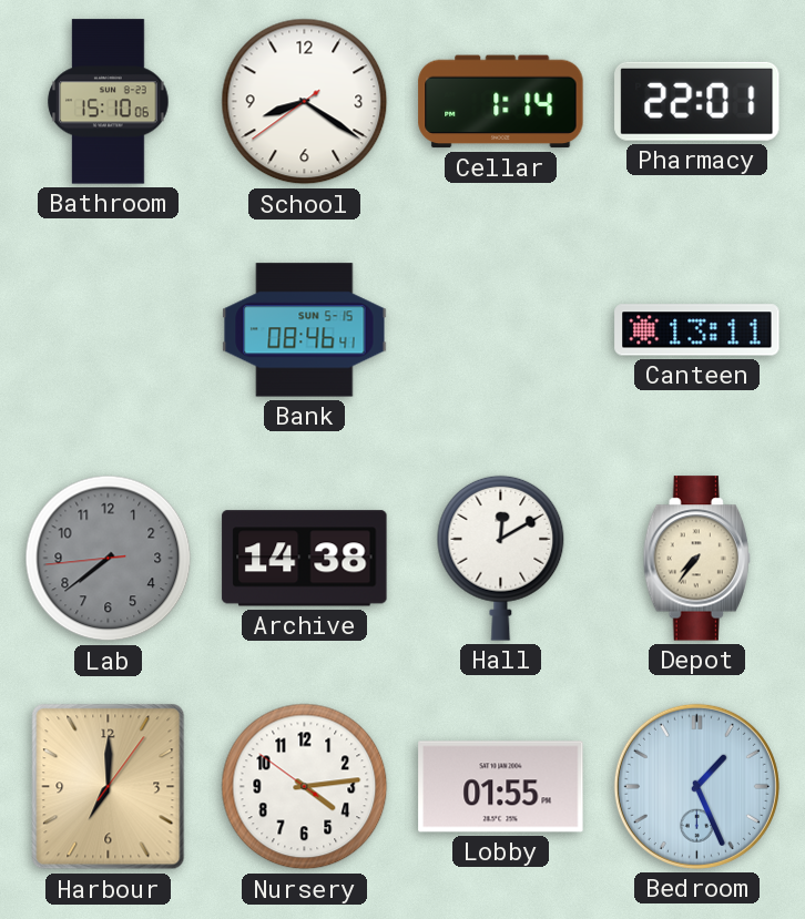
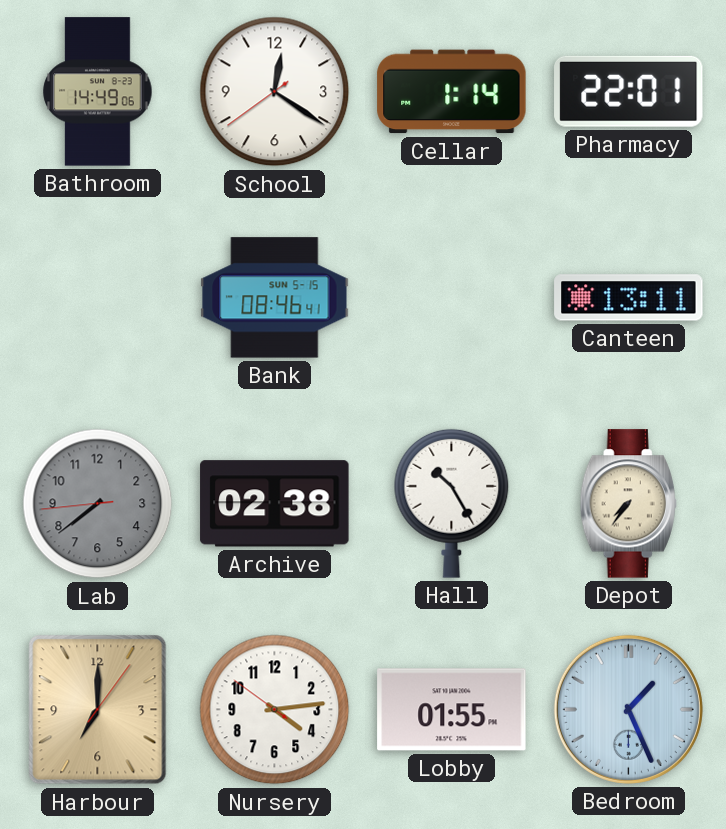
Bathroom: 15:10 -> 14:49 (98, 92)
School: 8:20 -> 12:20 (275, 92)
Archive: 14:38 -> 02:38 (275, 504)
Hall: 12:10 -> 10:25 (452, 503)
